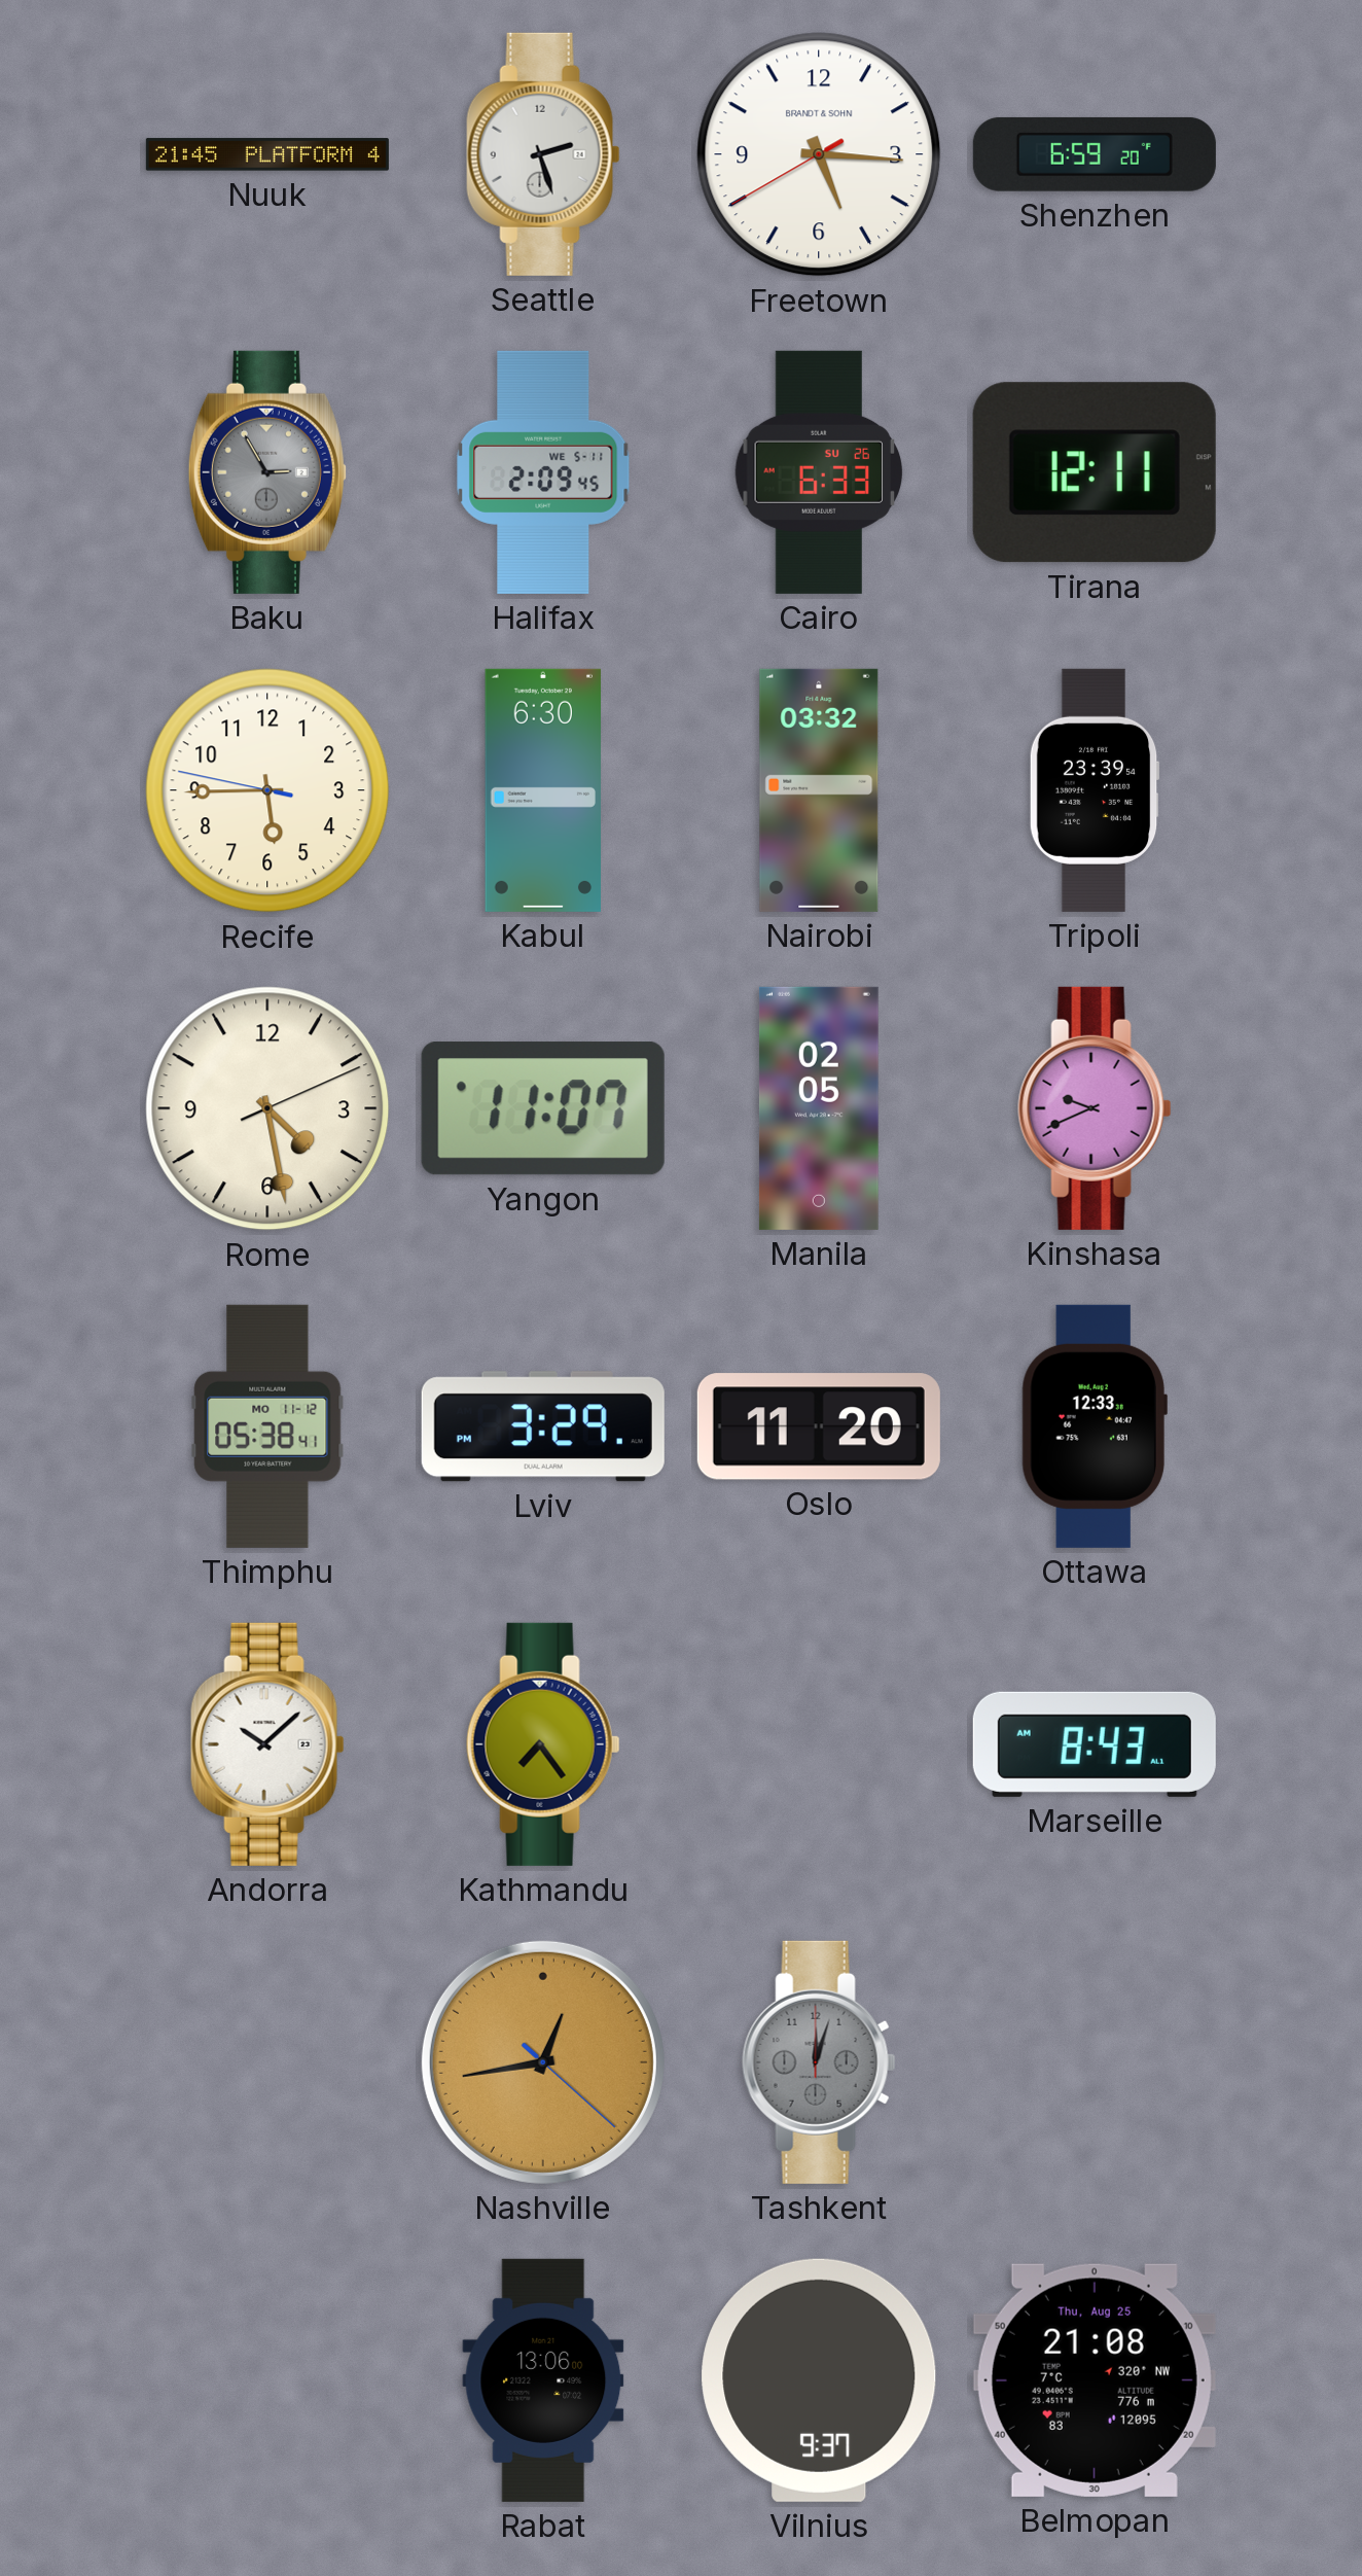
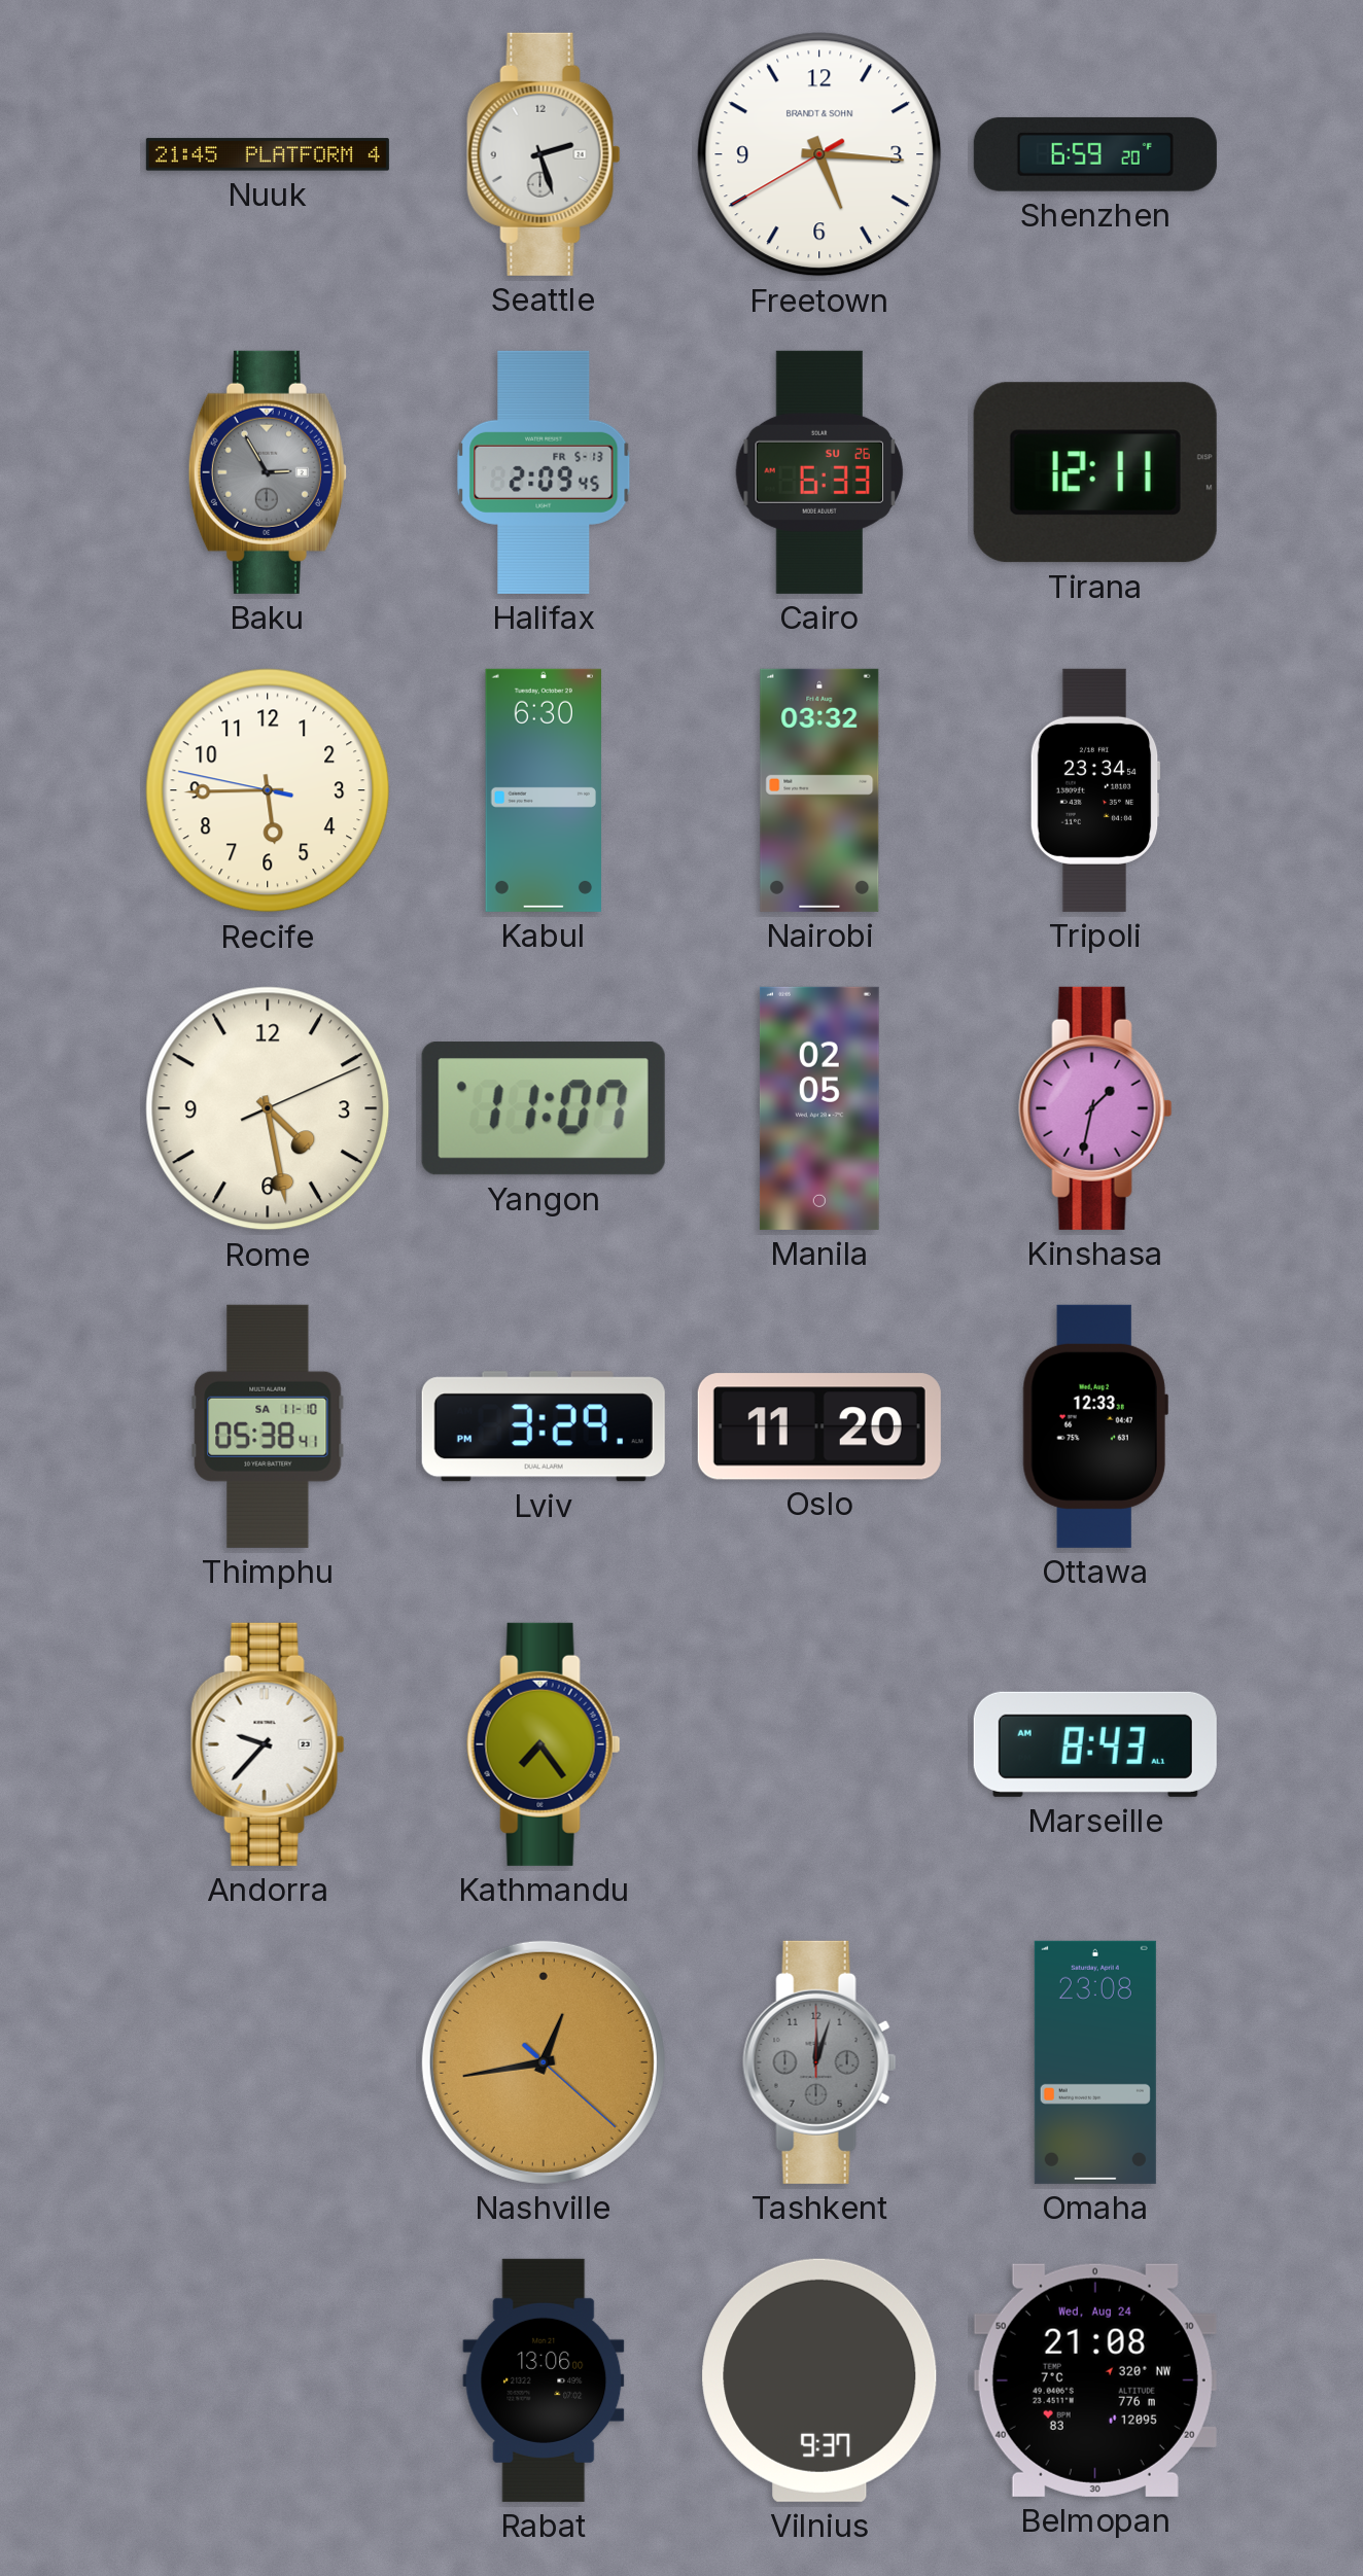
Halifax date: WE 5-11 -> FR 5-13 (544, 472)
Tripoli: 23:39 -> 23:34 (1095, 790)
Kinshasa: 9:41 -> 1:32 (1095, 1108)
Thimphu date: MO 11-12 -> SA 11-10 (268, 1426)
Andorra: 10:08 -> 9:37 (268, 1744)
Omaha: none -> 23:08 (1095, 2062)
Belmopan date: Thu, Aug 25 -> Wed, Aug 24 (1095, 2380)
